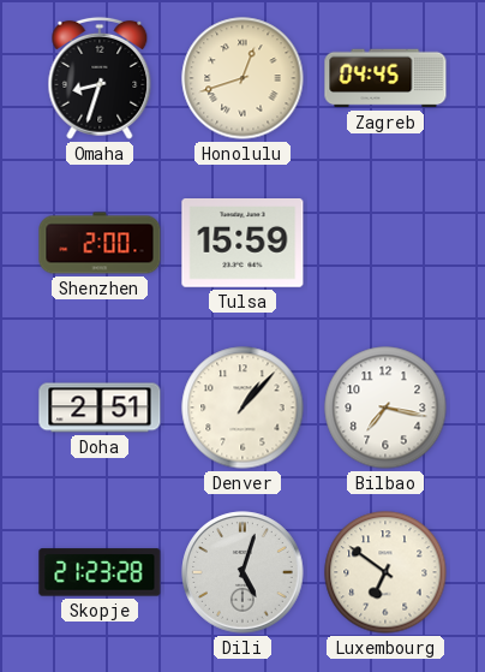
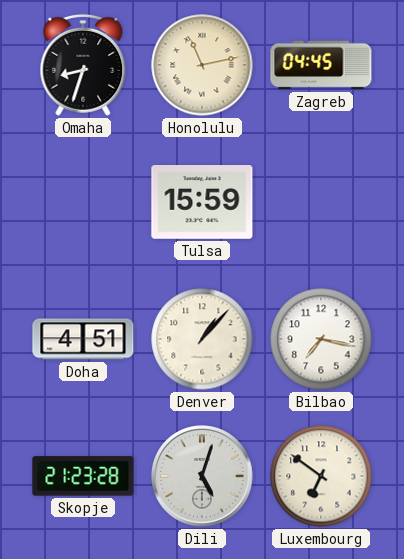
Honolulu: 12:42 -> 11:13 (202, 65)
Shenzhen: 2:00 -> none (100, 243)
Doha: 2:51 -> 4:51 (83, 339)
